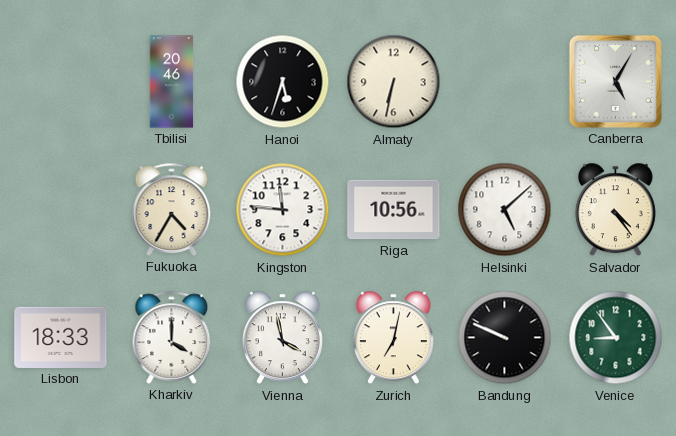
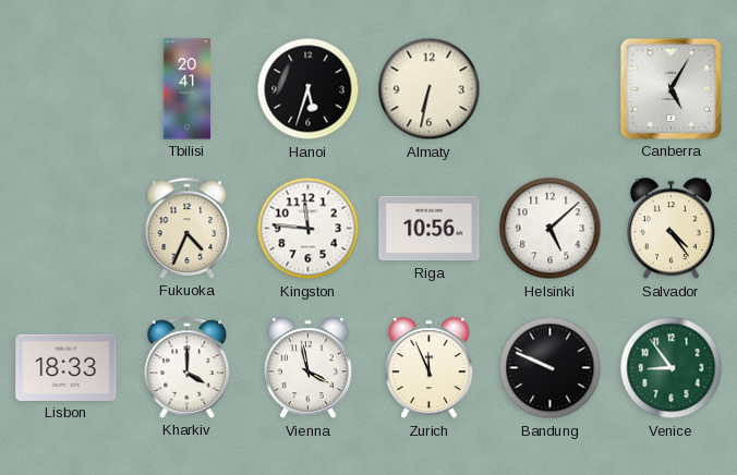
Tbilisi: 20:46 -> 20:41 (188, 89)
Fukuoka: 4:35 -> 4:34 (188, 228)
Zurich: 7:02 -> 11:56 (428, 368)
